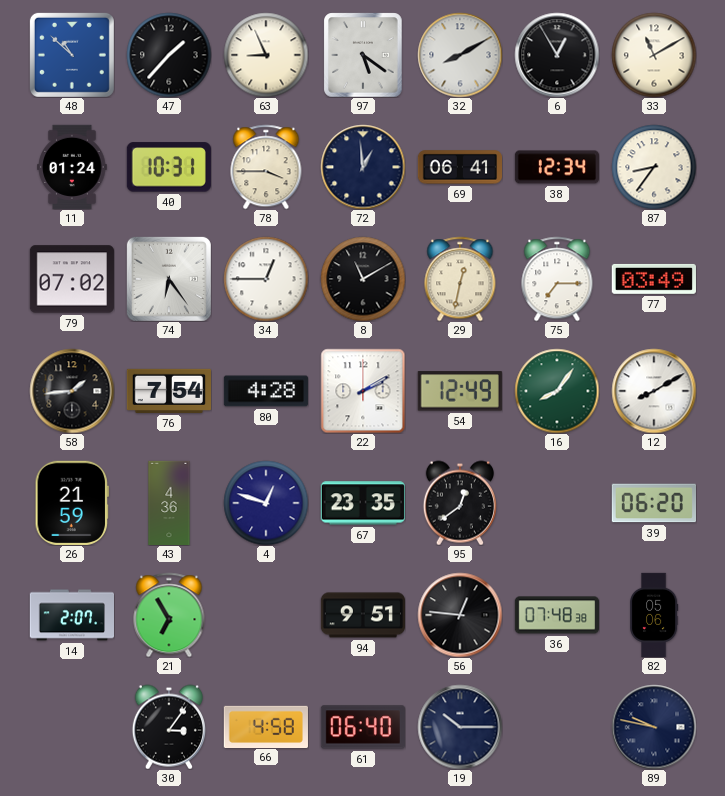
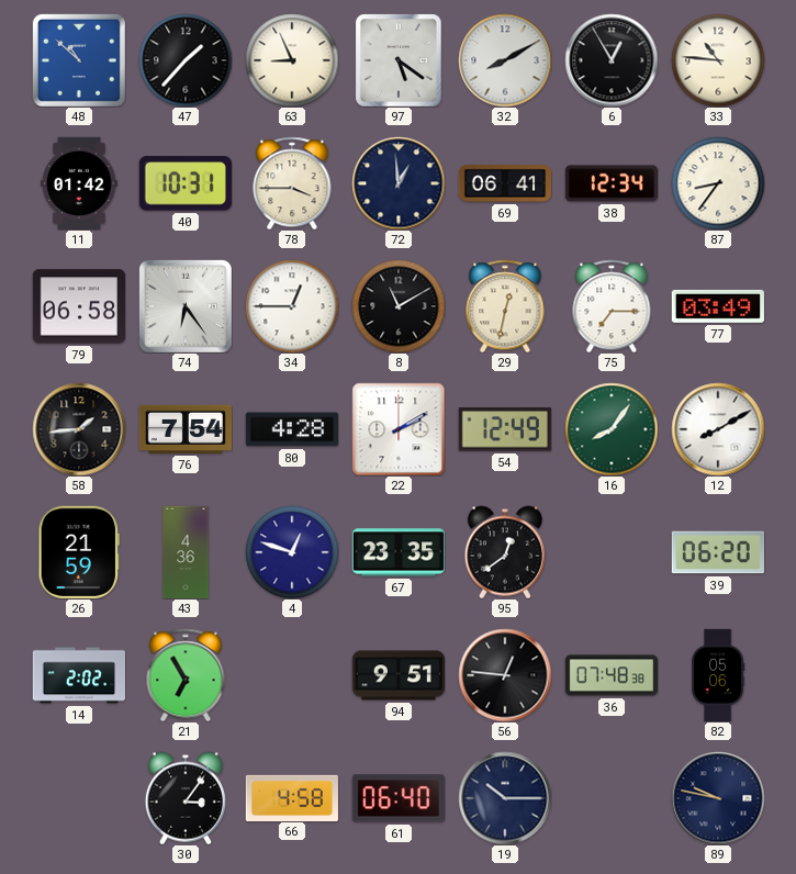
33: 11:10 -> 10:46 (718, 60)
11: 01:24 -> 01:42 (79, 182)
79: 07:02 -> 06:58 (79, 306)
14: 2:07 -> 2:02 (78, 675)
